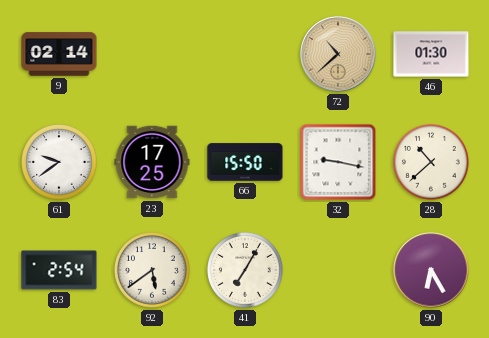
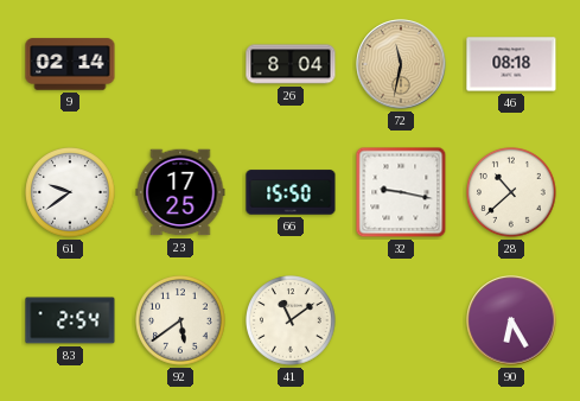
26: none -> 8:04 (291, 64)
72: 10:38 -> 11:32 (401, 64)
46: 01:30 -> 08:18 (511, 64)
41: 7:05 -> 11:09 (292, 322)
